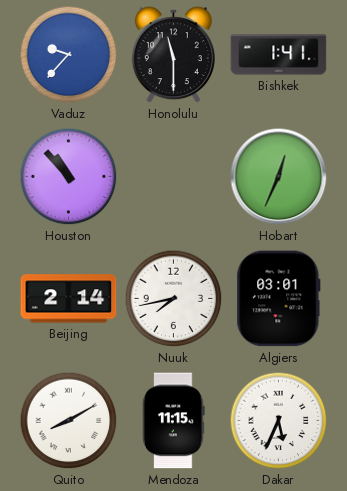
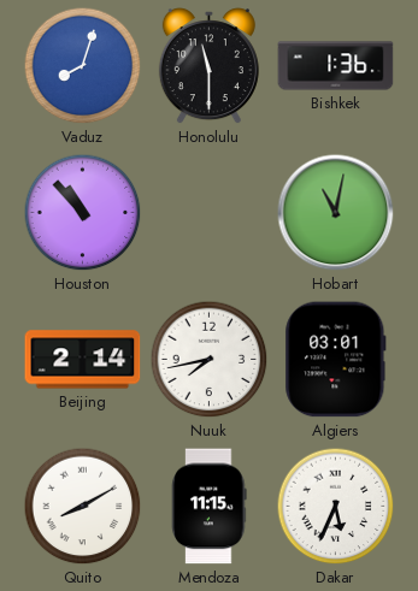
Vaduz: 9:37 -> 8:03 (83, 66)
Bishkek: 1:41 -> 1:36 (336, 66)
Hobart: 12:34 -> 11:02 (336, 213)
